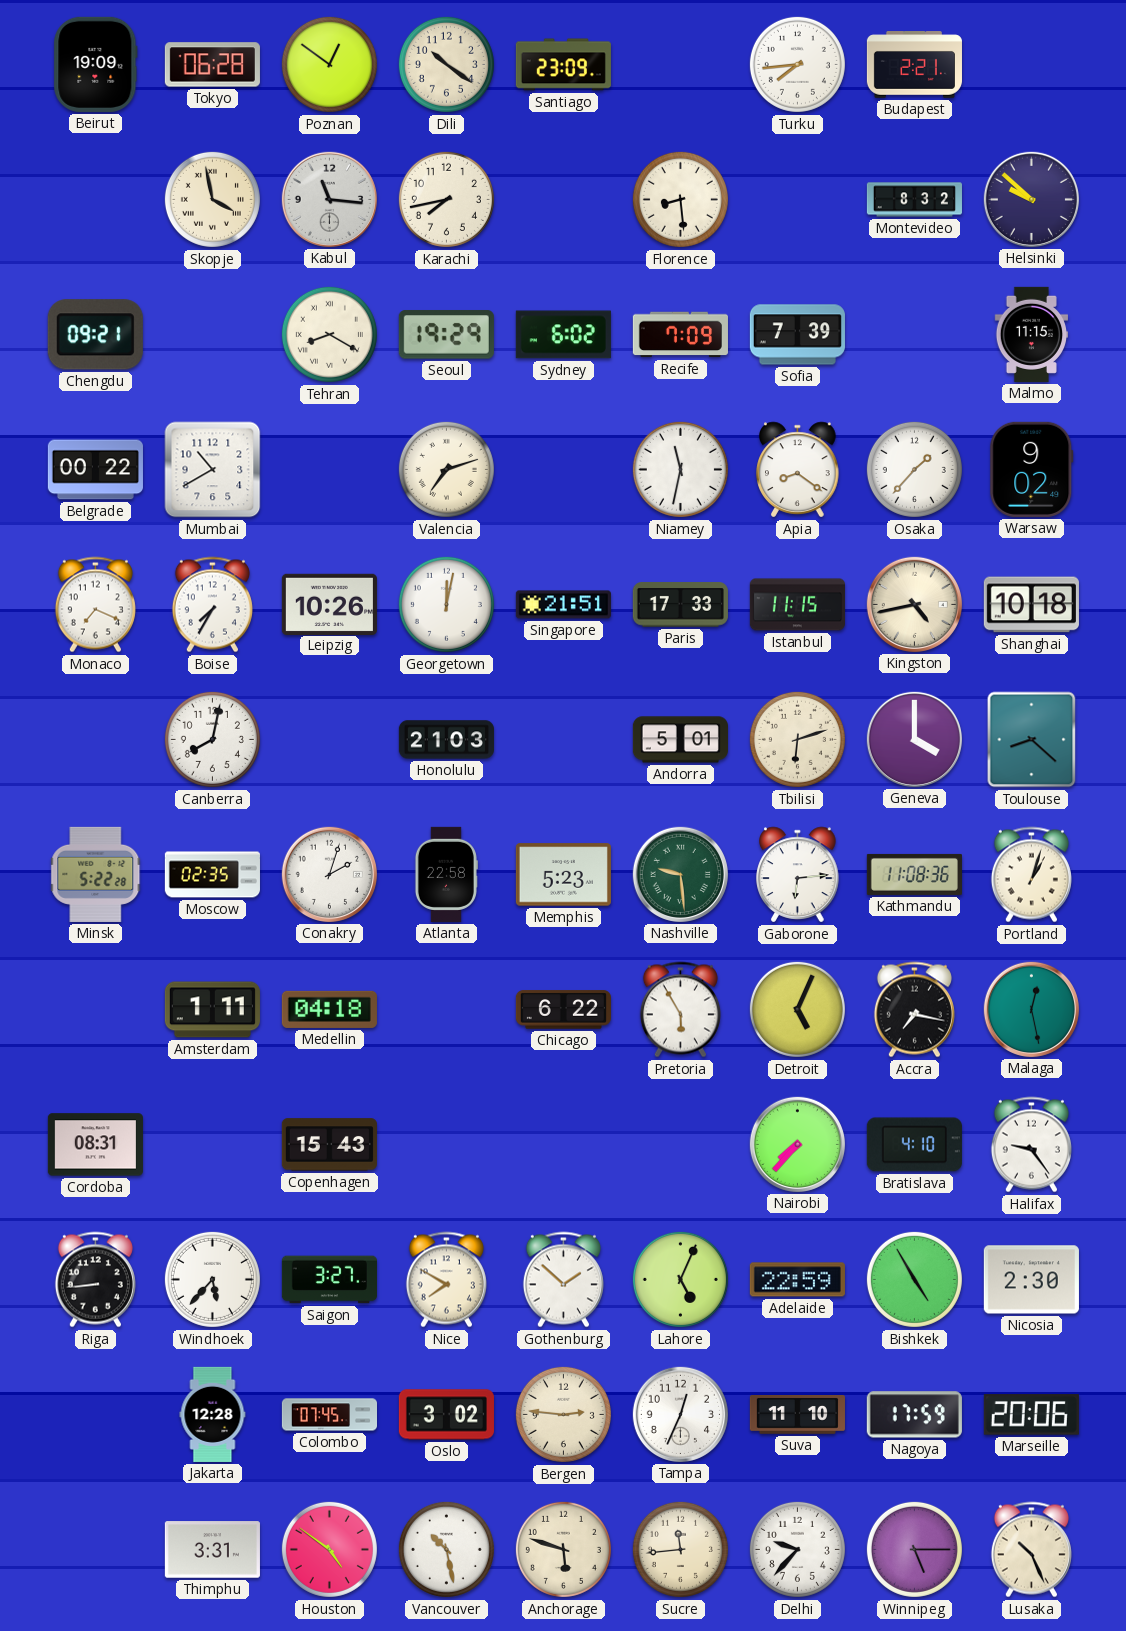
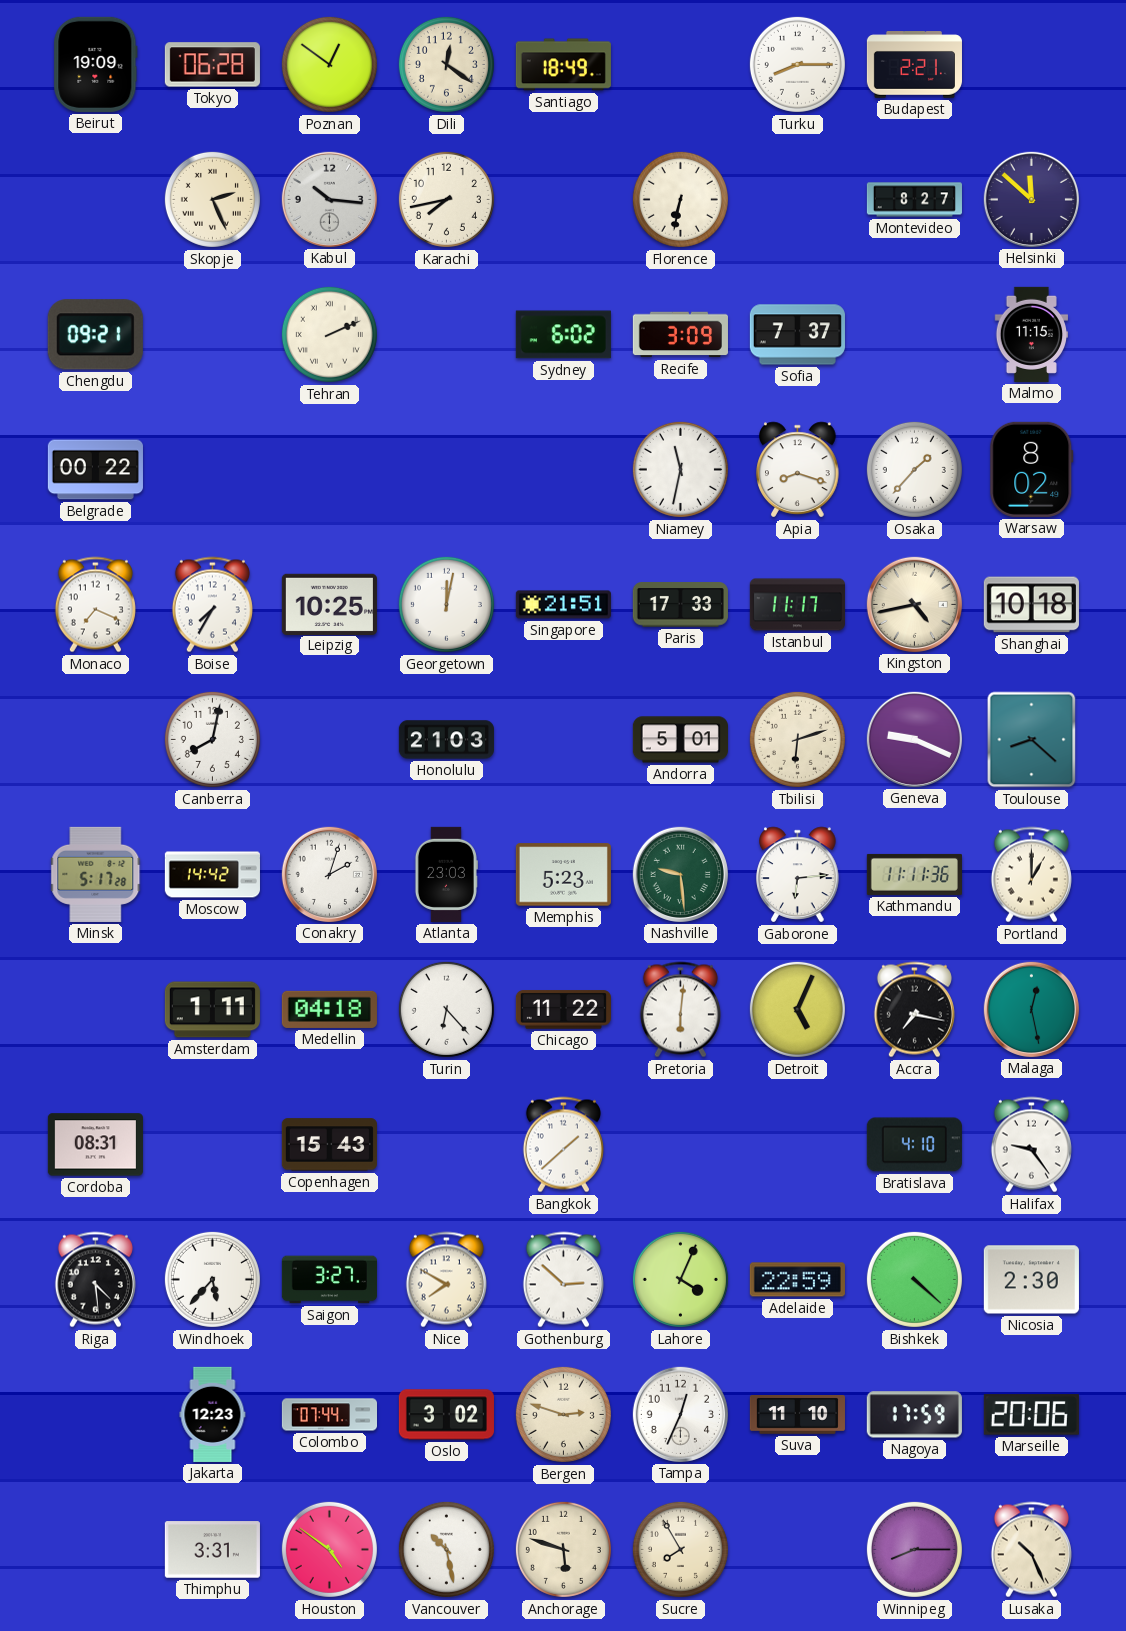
Dili: 10:21 -> 12:21 (446, 64)
Santiago: 23:09 -> 18:49 (563, 65)
Turku: 7:44 -> 8:15 (797, 64)
Skopje: 3:58 -> 2:26 (212, 199)
Kabul: 11:16 -> 10:16 (329, 199)
Florence: 8:29 -> 6:32 (680, 199)
Montevideo: 8:32 -> 8:27 (914, 200)
Helsinki: 9:52 -> 11:52 (1031, 199)
Tehran: 8:20 -> 2:11 (329, 334)
Seoul: 19:29 -> none (446, 335)
Recife: 7:09 -> 3:09 (680, 335)
Sofia: 7:39 -> 7:37 (797, 335)
Mumbai: 10:40 -> none (213, 470)
Valencia: 7:12 -> none (446, 469)
Apia: 8:21 -> 8:18 (798, 470)
Warsaw: 9:02 -> 8:02 (1032, 469)
Leipzig: 10:26 -> 10:25 (329, 604)
Istanbul: 11:15 -> 11:17 (797, 605)
Geneva: 4:00 -> 9:19 (914, 739)
Minsk: 5:22 -> 5:17 (96, 874)
Moscow: 02:35 -> 14:42 (212, 875)
Atlanta: 22:58 -> 23:03 (446, 874)
Kathmandu: 11:08 -> 11:11 (914, 874)
Portland: 1:03 -> 1:00 (1031, 875)
Turin: none -> 6:23 (446, 1009)
Chicago: 6:22 -> 11:22 (563, 1010)
Pretoria: 5:55 -> 6:01 (680, 1010)
Bangkok: none -> 1:38 (563, 1145)
Nairobi: 7:37 -> none (797, 1144)
Riga: 8:44 -> 4:29 (95, 1280)
Gothenburg: 1:52 -> 2:52 (563, 1280)
Lahore: 5:04 -> 4:04 (680, 1279)
Bishkek: 4:55 -> 4:22 (914, 1279)
Jakarta: 12:28 -> 12:23 (213, 1414)
Colombo: 07:45 -> 07:44 (329, 1415)
Bergen: 2:46 -> 2:48 (563, 1414)
Sucre: 11:44 -> 7:55 (680, 1549)
Delhi: 9:37 -> none (797, 1549)
Winnipeg: 5:15 -> 8:15 (914, 1549)
